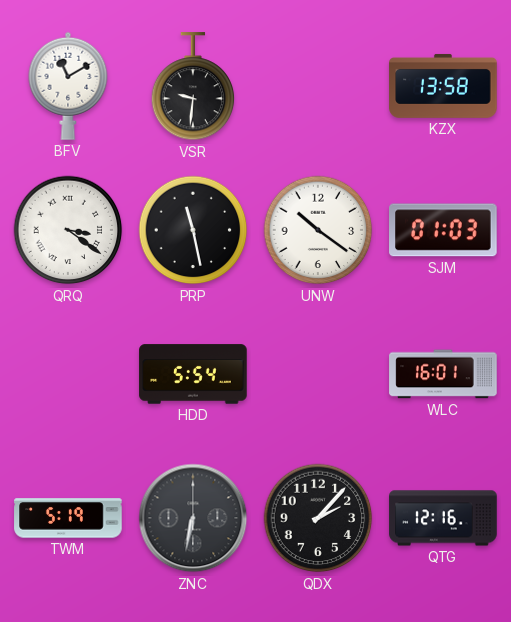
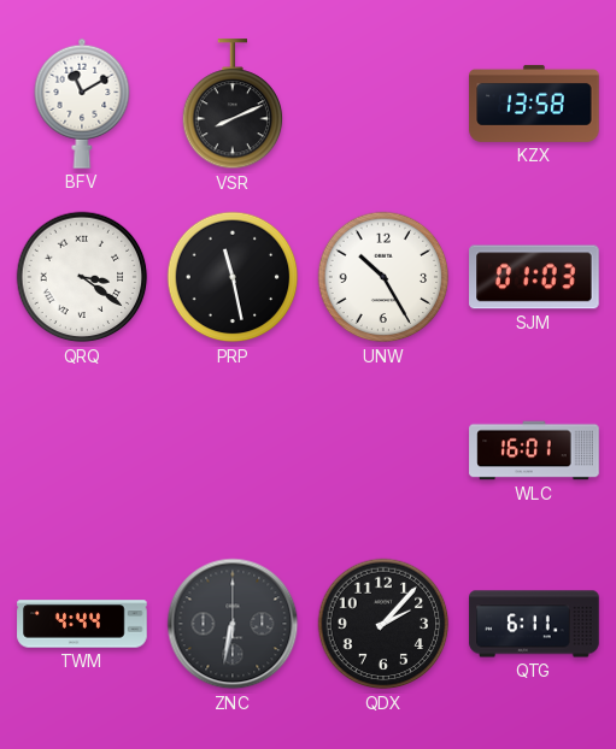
VSR: 9:31 -> 8:11 (233, 105)
UNW: 10:21 -> 10:25 (383, 277)
HDD: 5:54 -> none (193, 374)
TWM: 5:19 -> 4:44 (82, 624)
QTG: 12:16 -> 6:11 (534, 624)
